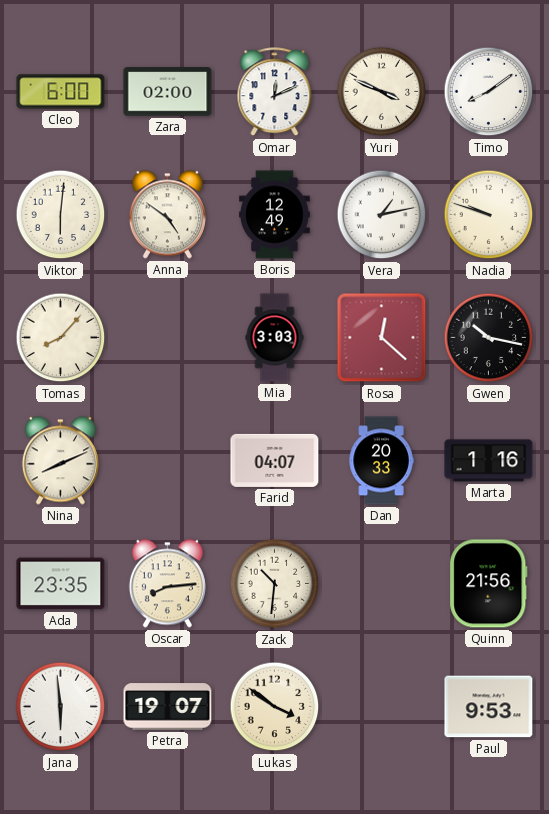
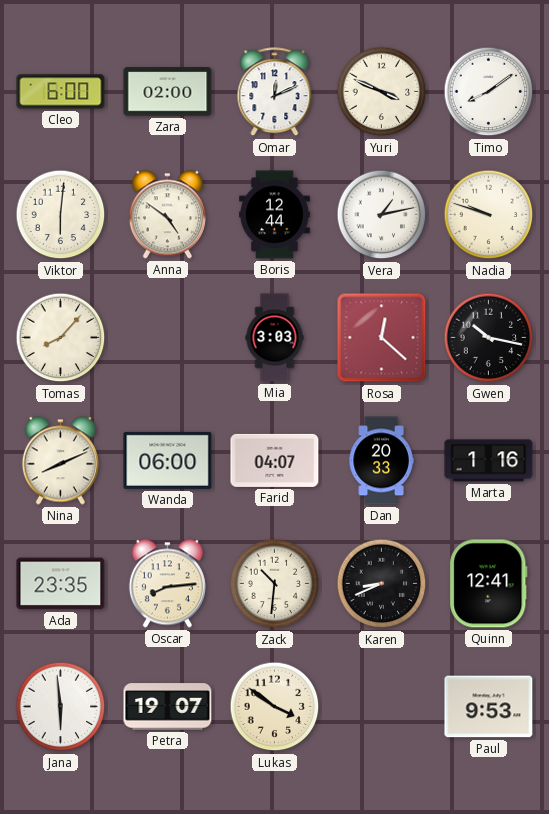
Boris: 12:49 -> 12:44 (275, 215)
Wanda: none -> 06:00 (168, 460)
Karen: none -> 8:41 (382, 584)
Quinn: 21:56 -> 12:41 (489, 584)
